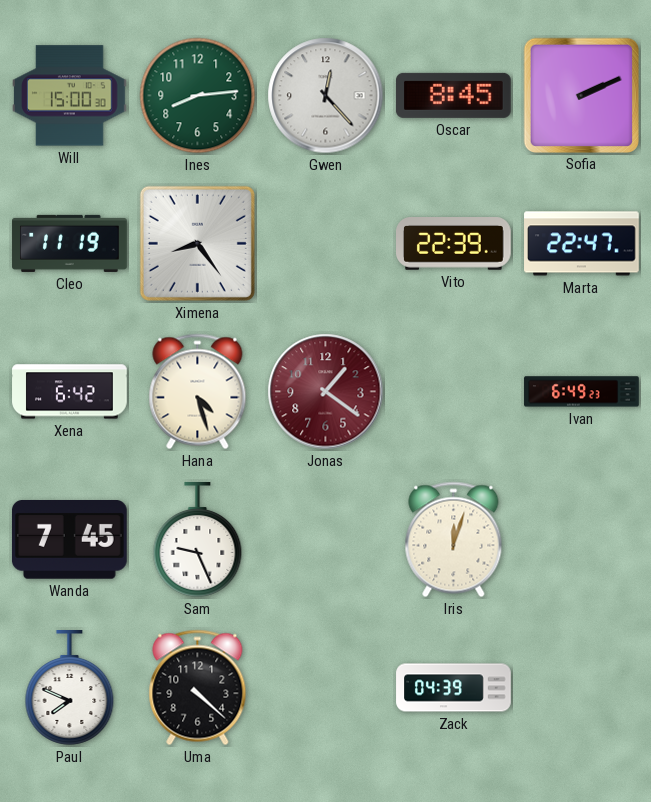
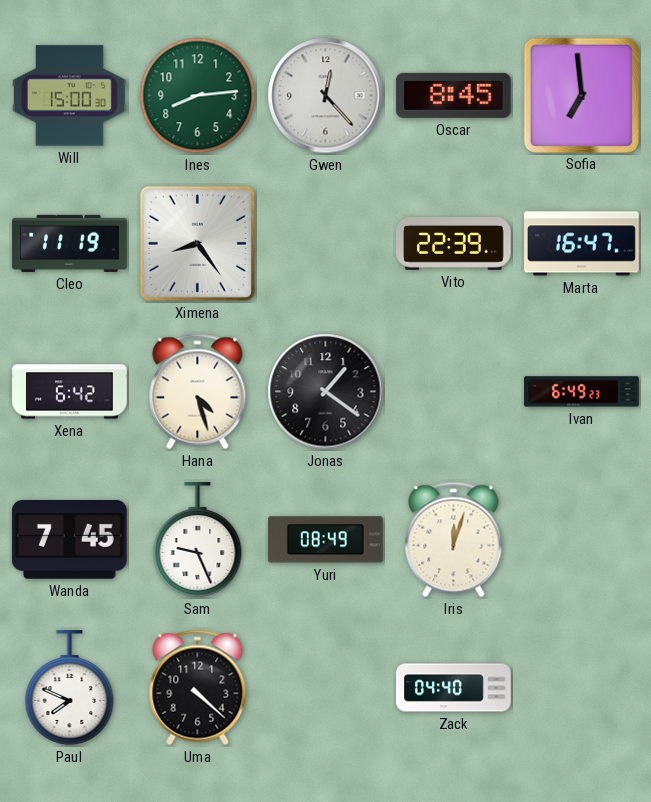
Sofia: 2:11 -> 6:59 (581, 95)
Marta: 22:47 -> 16:47 (582, 244)
Jonas dial: burgundy -> black (326, 392)
Yuri: none -> 08:49 (326, 540)
Zack: 04:39 -> 04:40 (454, 688)
